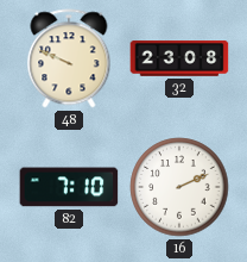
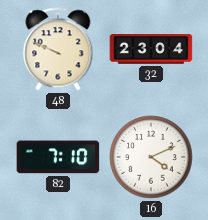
32: 23:08 -> 23:04 (151, 49)
16: 2:11 -> 4:11 (151, 157)
